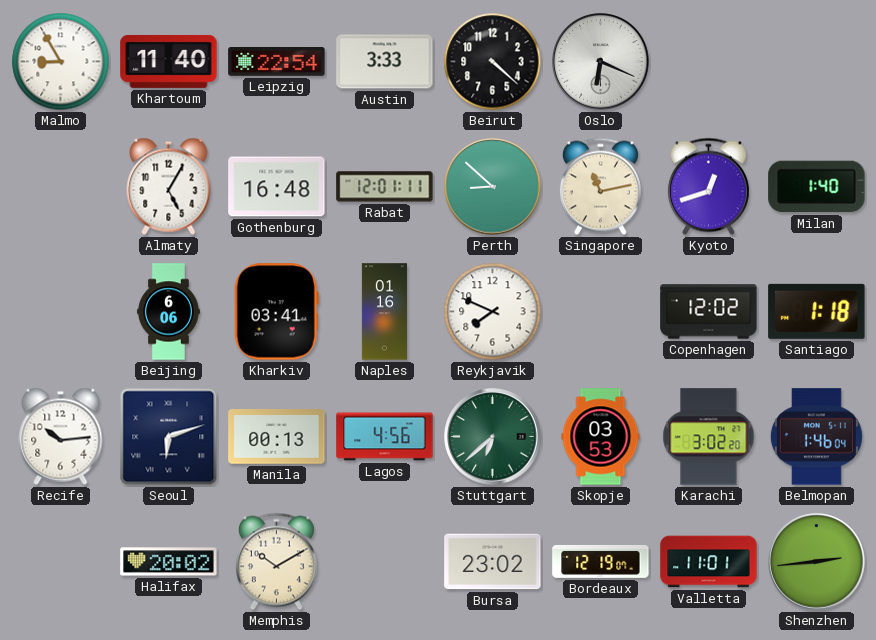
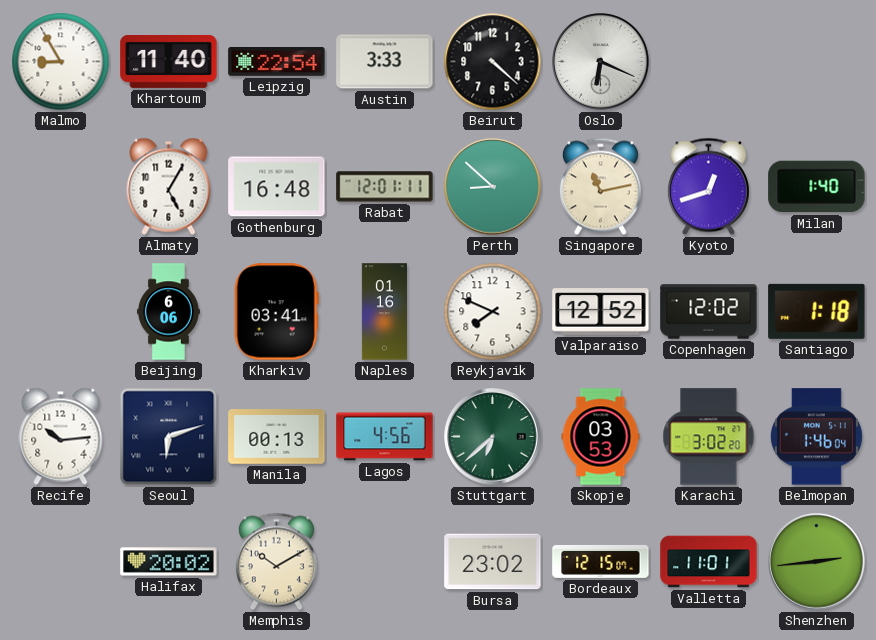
Valparaiso: none -> 12:52 (601, 312)
Bordeaux: 12:19 -> 12:15 (601, 561)
